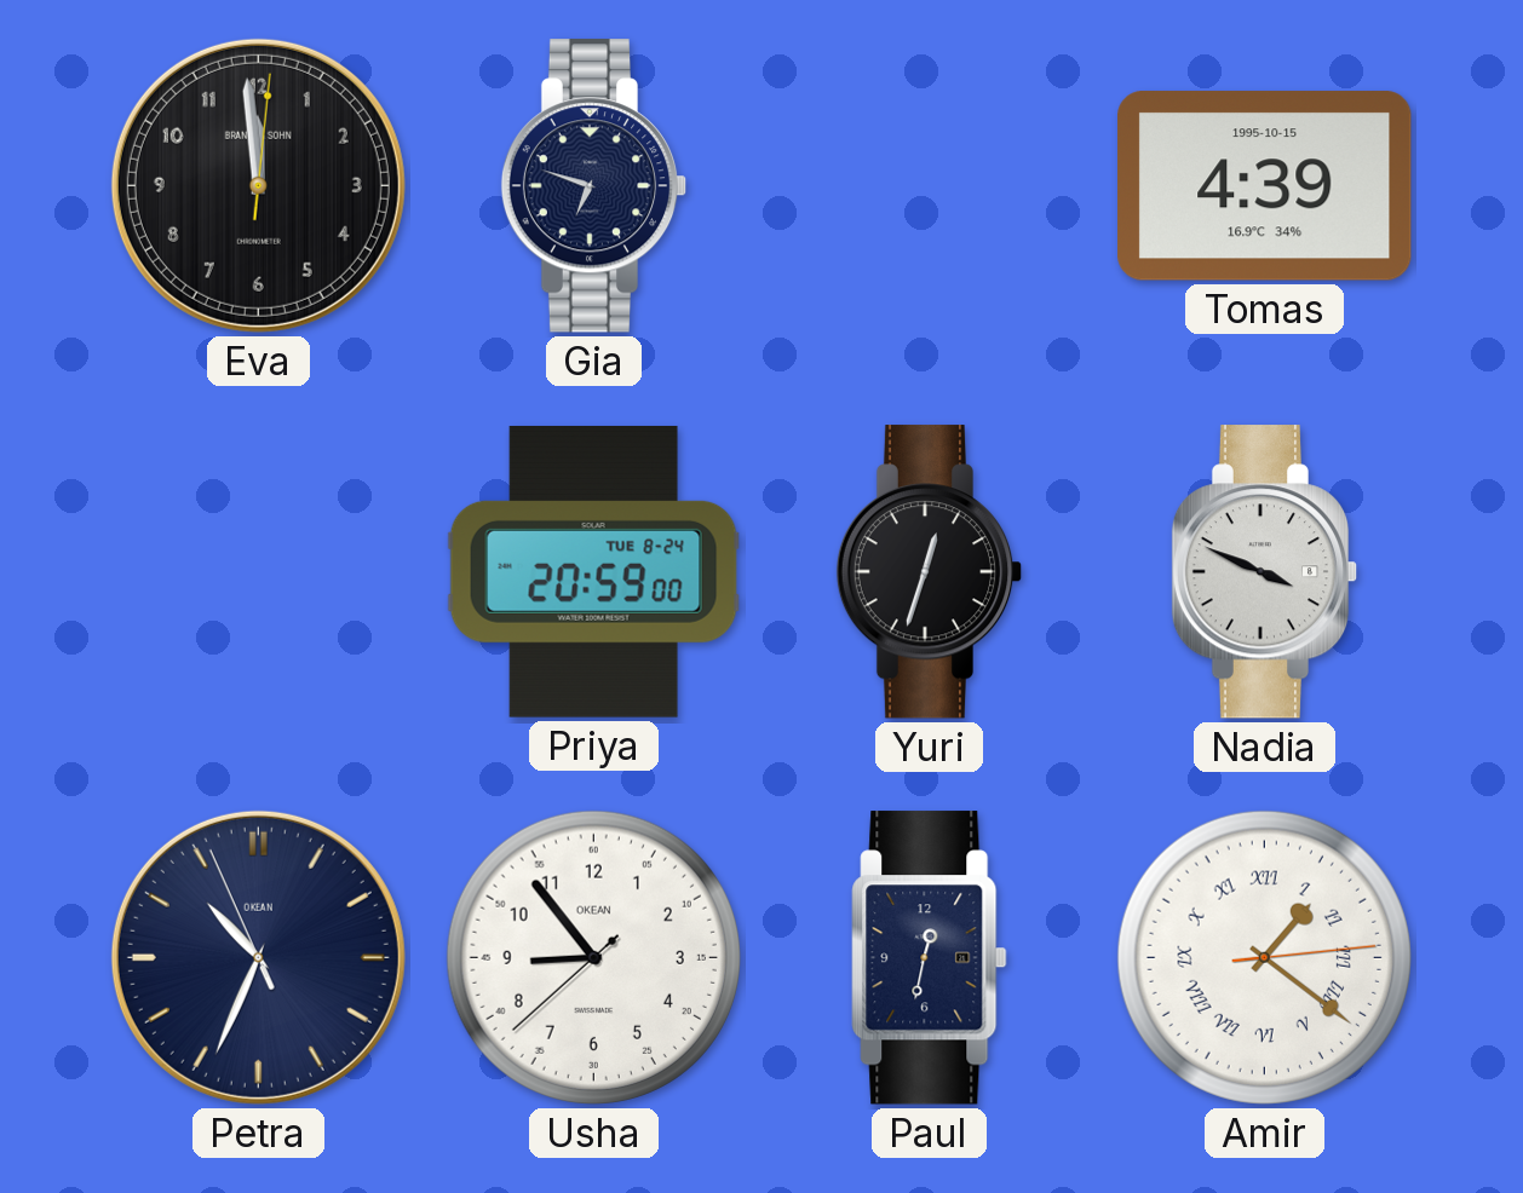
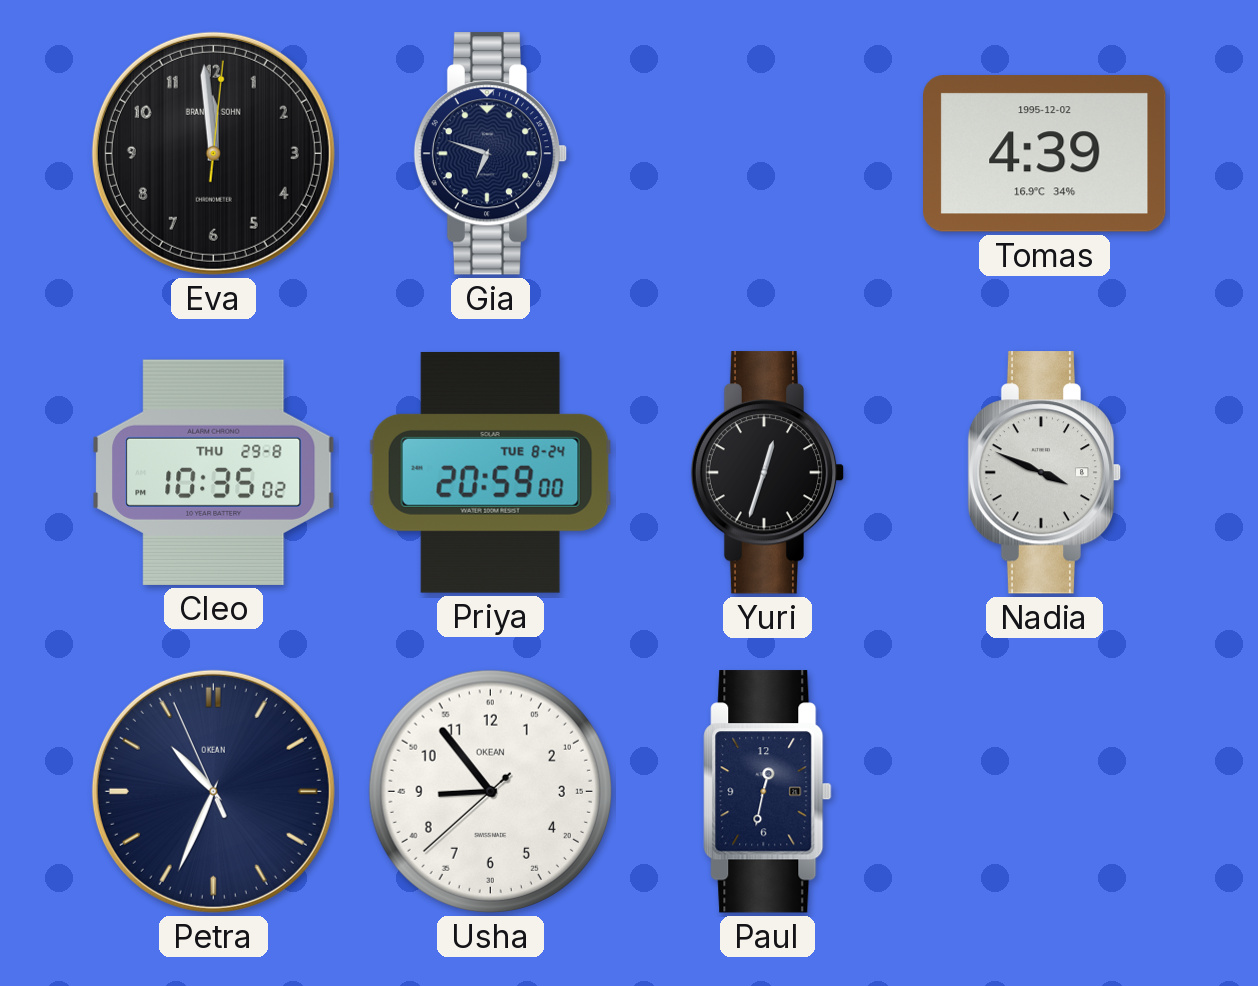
Tomas date: 1995-10-15 -> 1995-12-02 (1045, 154)
Cleo: none -> 10:35 (214, 472)
Amir: 1:21 -> none (1264, 957)
